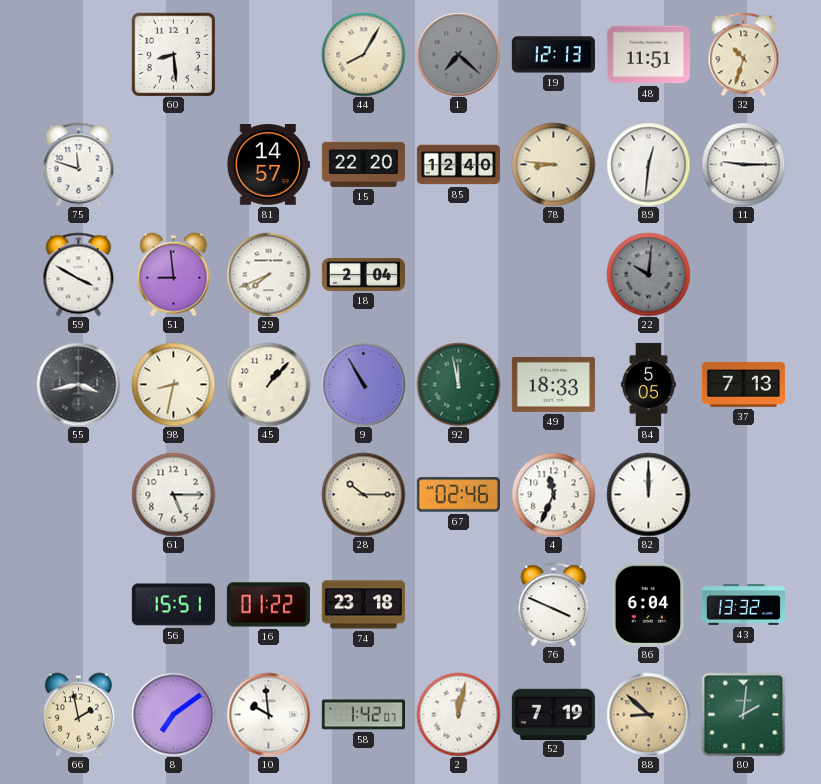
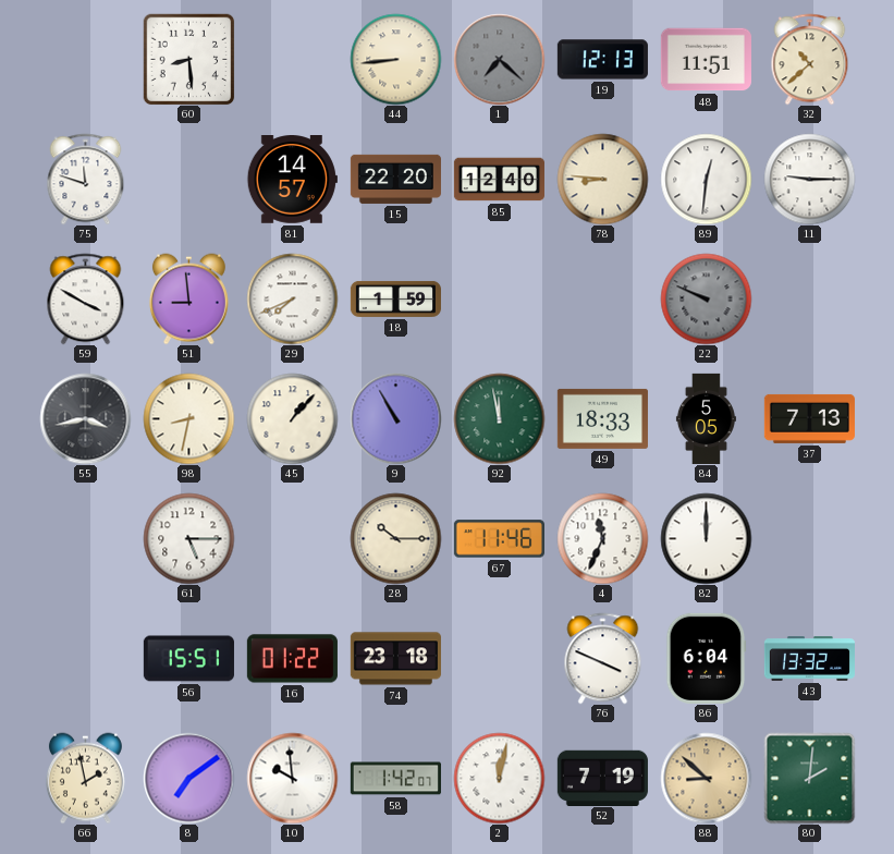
44: 8:05 -> 8:44 (395, 59)
32: 10:33 -> 10:38 (810, 59)
18: 2:04 -> 1:59 (395, 298)
22: 10:01 -> 9:49 (706, 298)
67: 02:46 -> 11:46 (499, 539)
